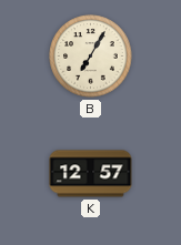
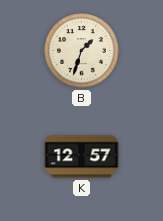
B: 7:05 -> 1:33 (82, 51)
